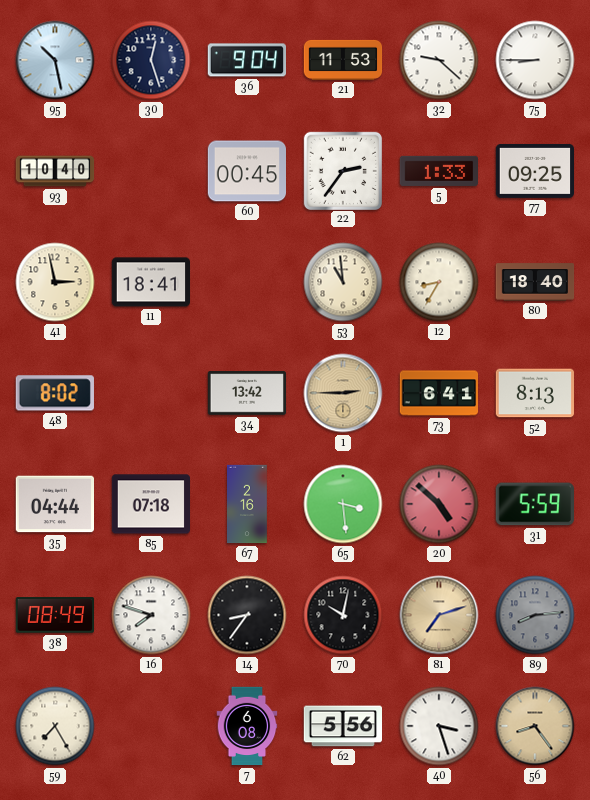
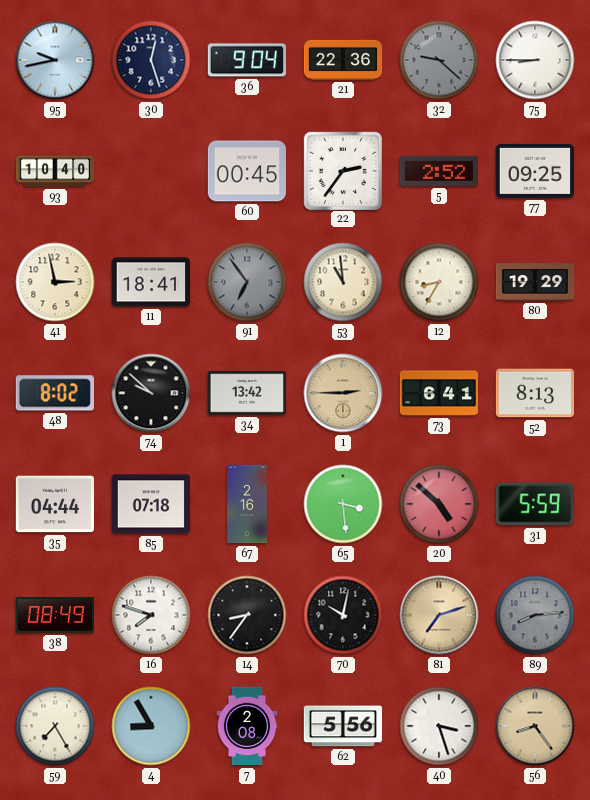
95: 10:28 -> 9:43 (55, 60)
21: 11:53 -> 22:36 (343, 60)
32 dial: white -> grey (439, 60)
5: 1:33 -> 2:52 (438, 171)
91: none -> 6:54 (247, 282)
80: 18:40 -> 19:29 (535, 282)
74: none -> 9:52 (151, 393)
4: none -> 8:55 (151, 726)
7: 6:08 -> 2:08 (247, 726)
